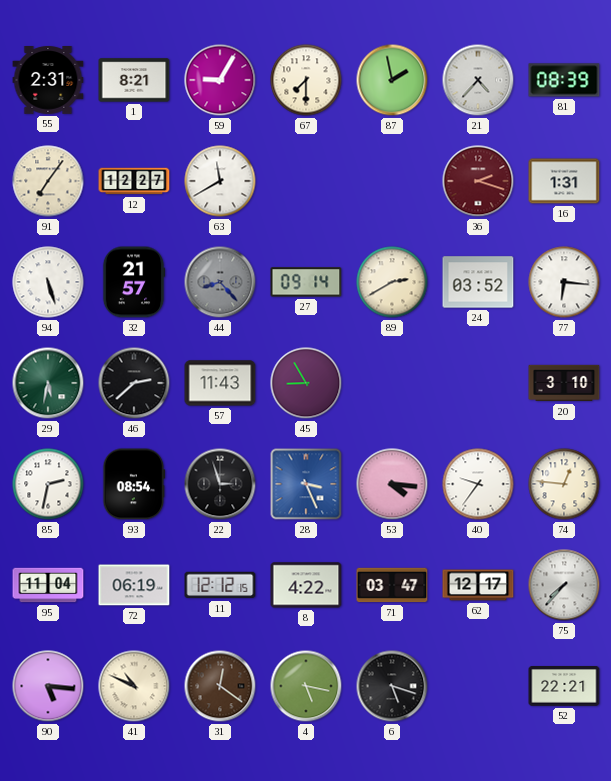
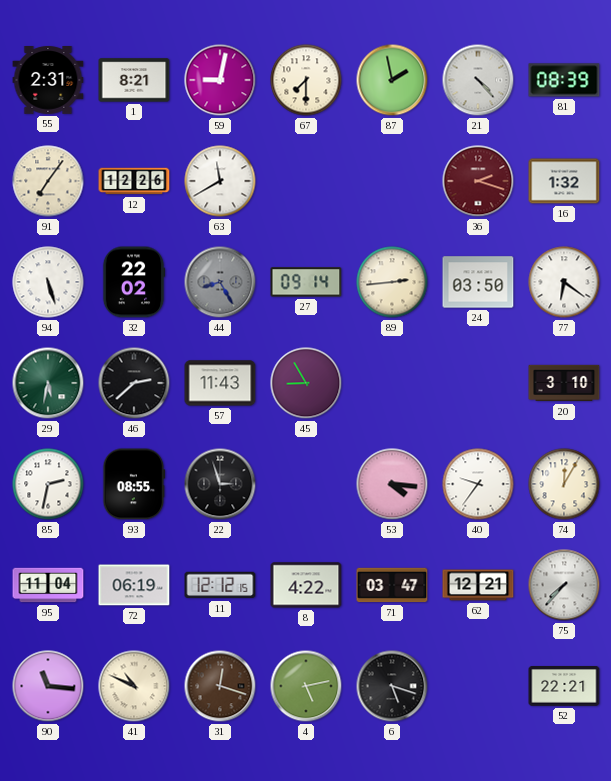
59: 9:05 -> 9:02 (220, 80)
21: 4:37 -> 4:23 (478, 80)
12: 12:27 -> 12:26 (134, 181)
16: 1:31 -> 1:32 (564, 181)
32: 21:57 -> 22:02 (134, 282)
44: 8:23 -> 8:25 (220, 282)
89: 2:40 -> 2:44 (392, 282)
24: 03:52 -> 03:50 (478, 282)
77: 6:16 -> 6:21 (564, 282)
93: 08:54 -> 08:55 (134, 484)
28: 3:26 -> none (306, 484)
74: 12:46 -> 12:05 (564, 484)
62: 12:17 -> 12:21 (478, 585)
90: 5:16 -> 11:16 (48, 686)
31: 12:21 -> 12:18 (220, 686)
4: 5:17 -> 5:13 (306, 686)
